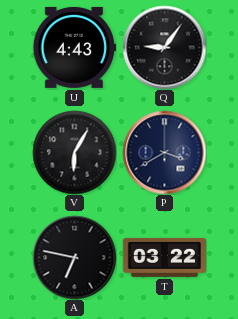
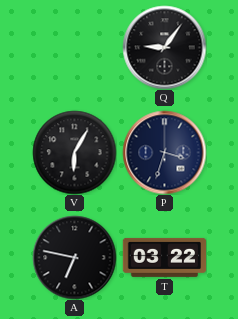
U: 4:43 -> none (74, 47)
P: 3:40 -> 3:33 (164, 152)
